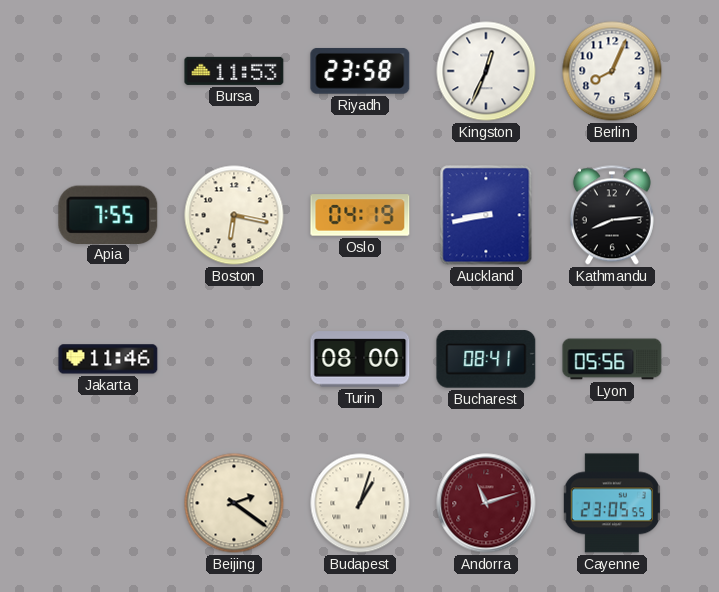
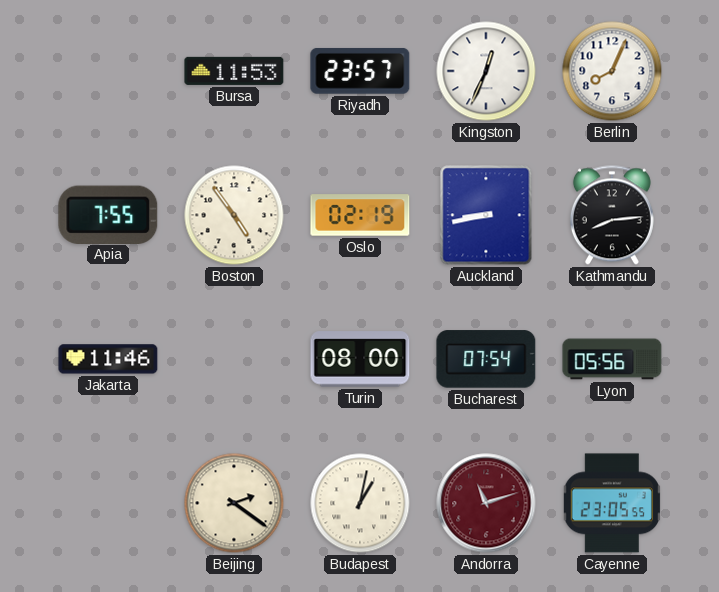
Riyadh: 23:58 -> 23:57 (360, 71)
Boston: 6:17 -> 4:54 (234, 215)
Oslo: 04:19 -> 02:19 (360, 215)
Bucharest: 08:41 -> 07:54 (486, 359)
Budapest: 1:03 -> 1:02 (360, 503)
